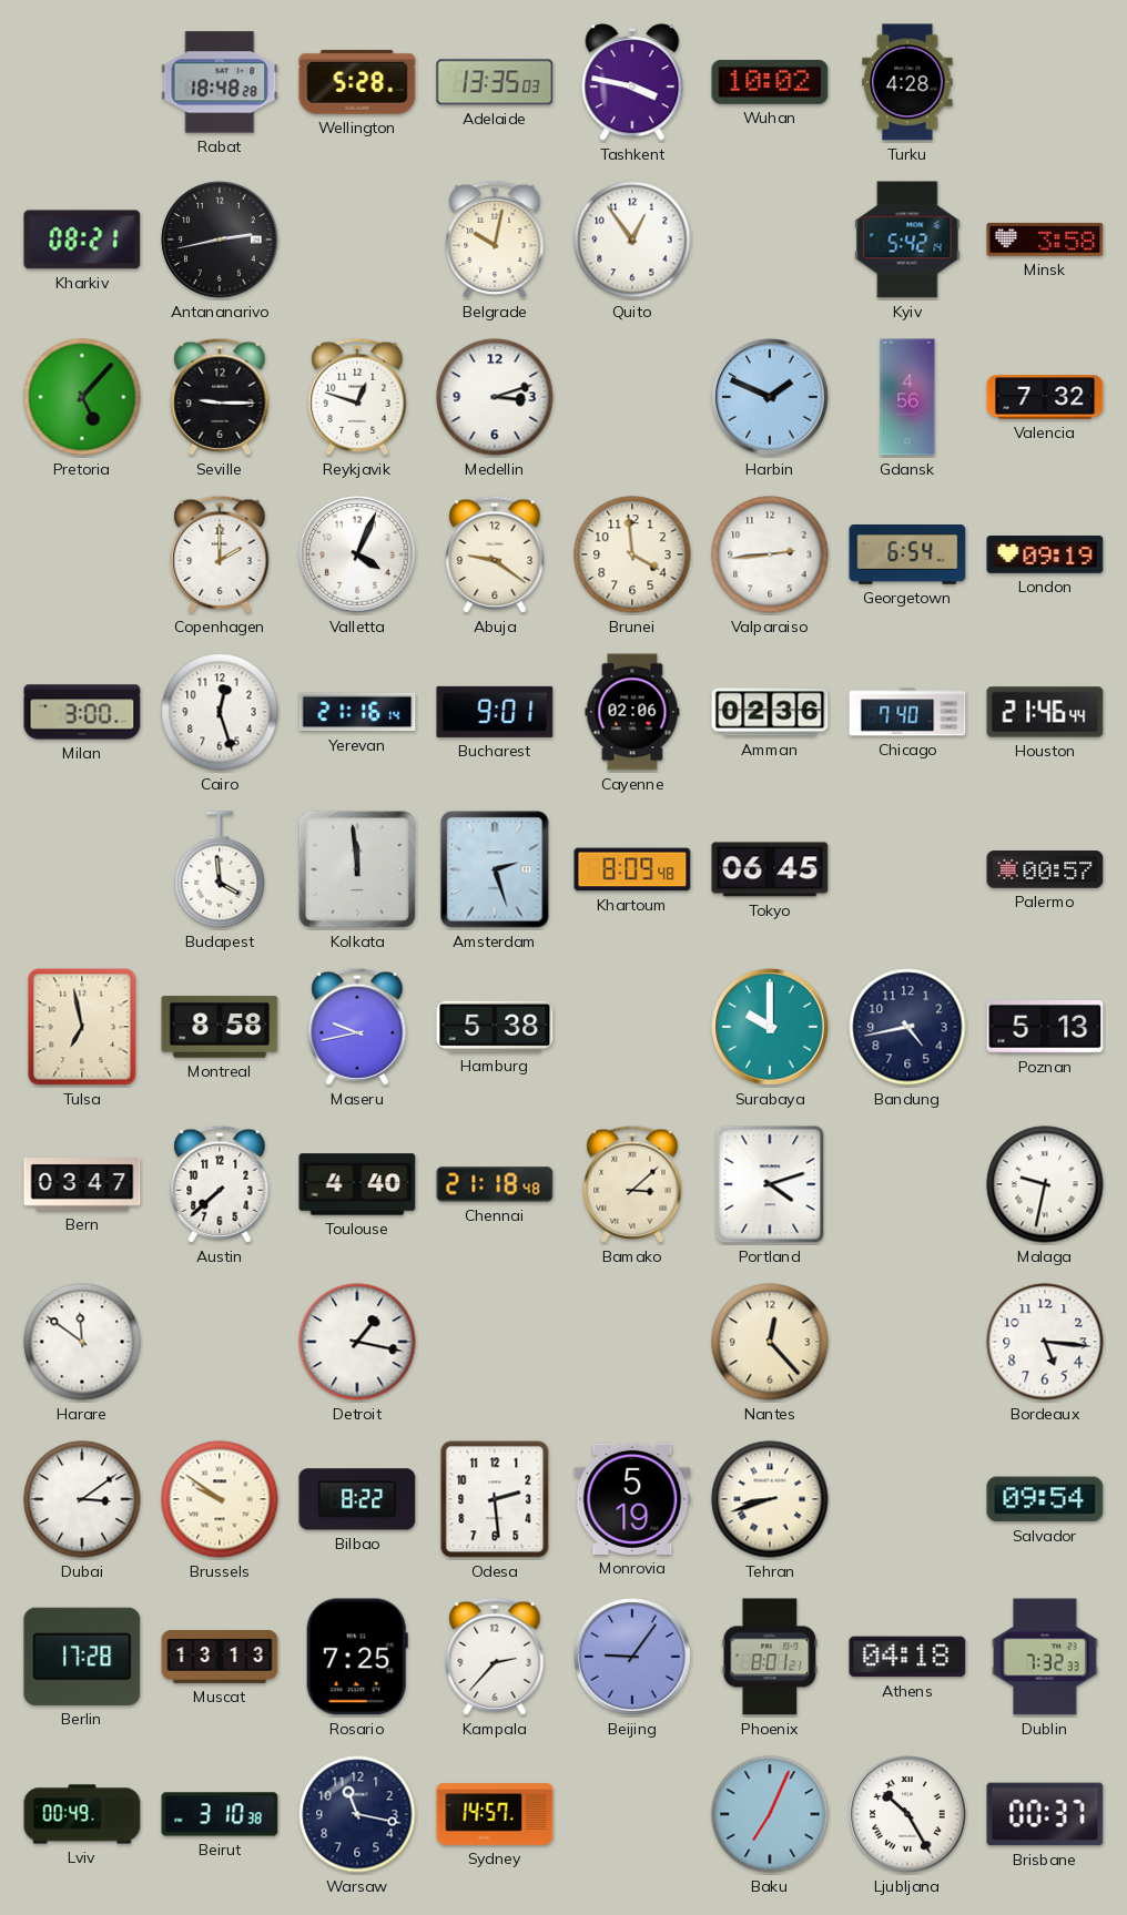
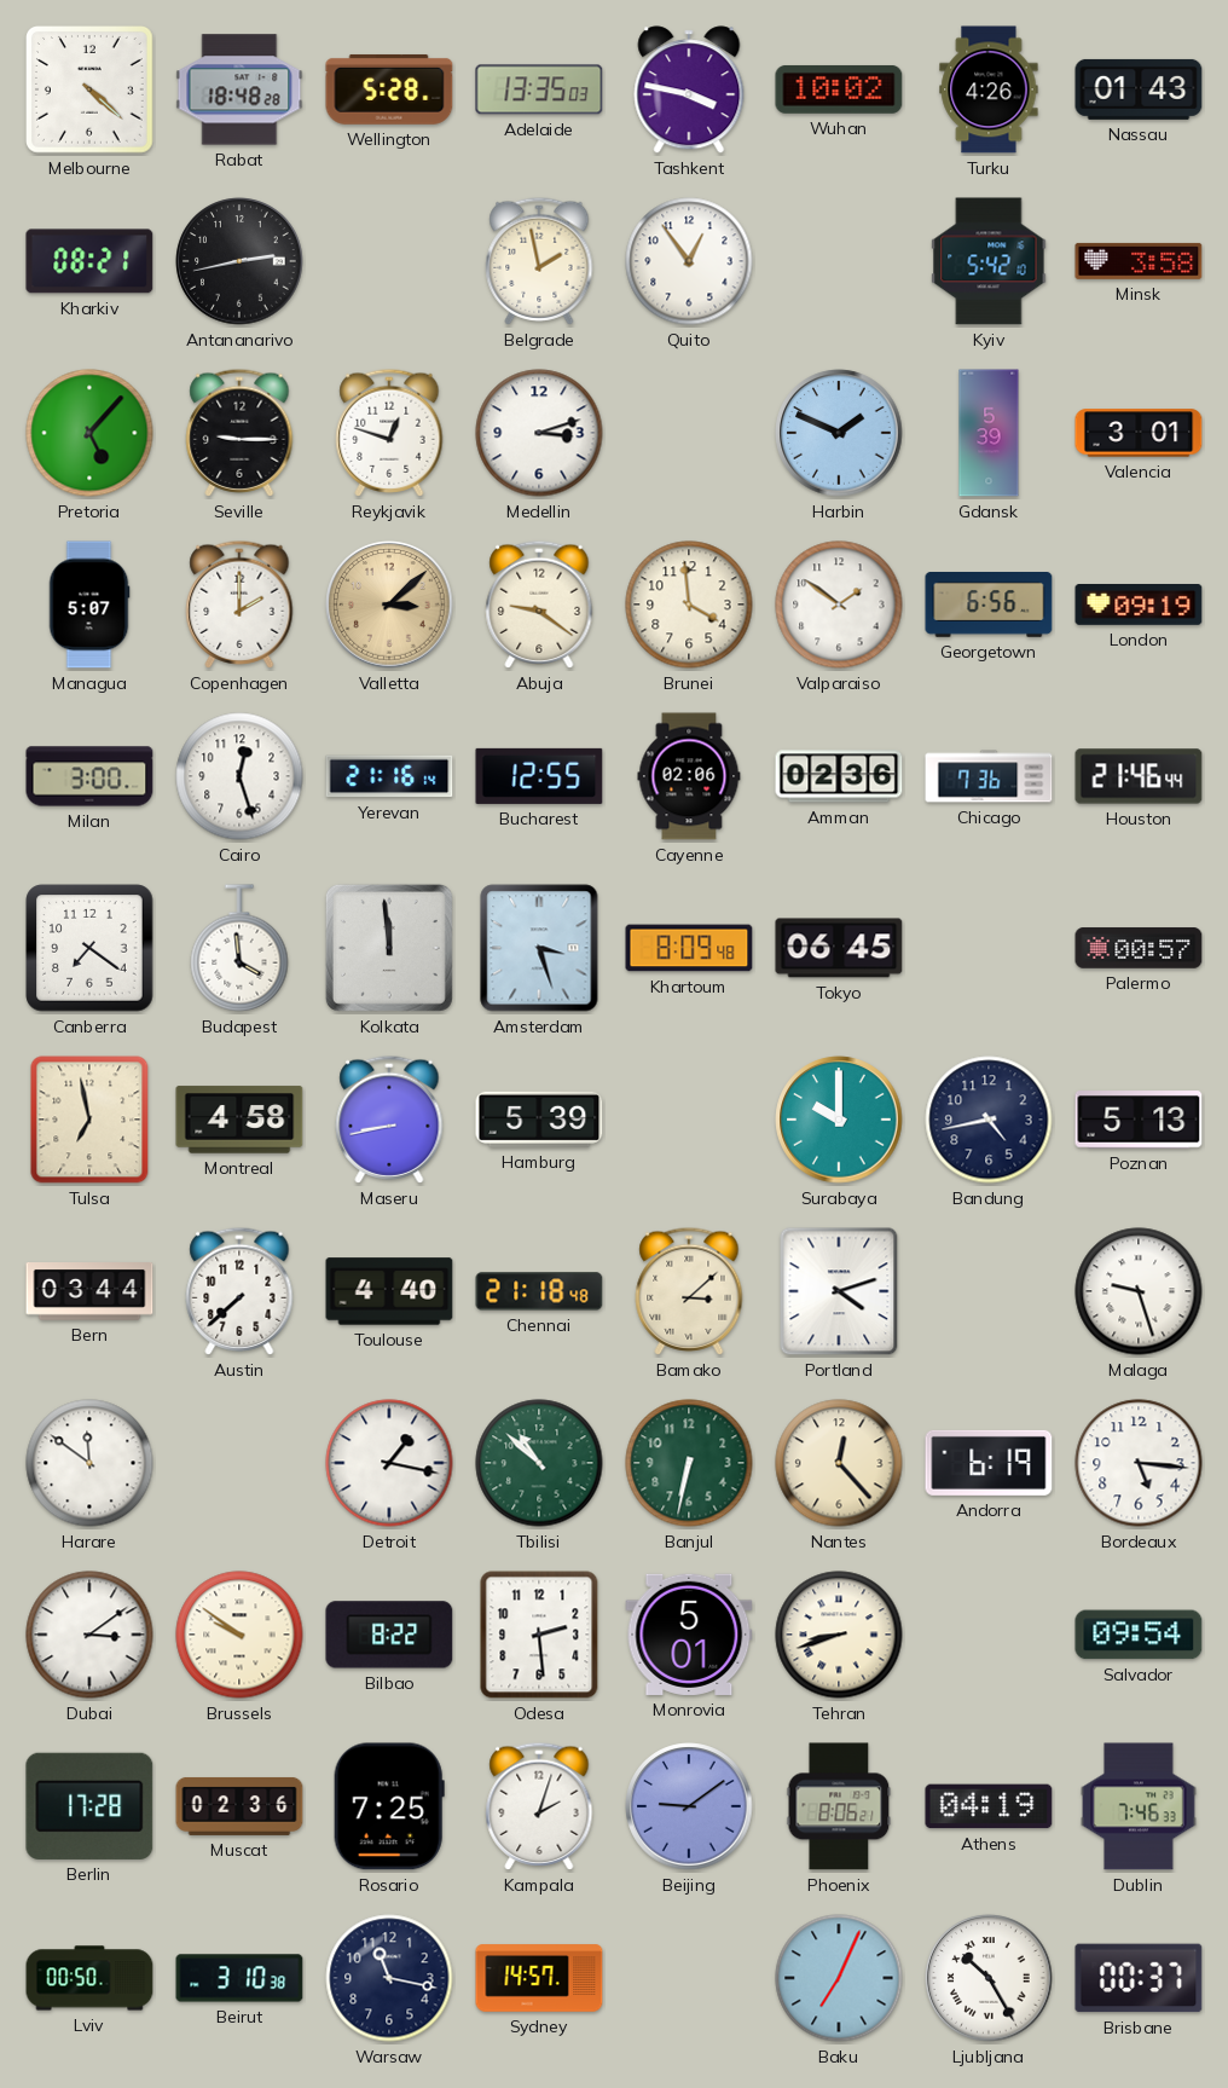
Melbourne: none -> 4:22 (91, 91)
Turku: 4:28 -> 4:26 (989, 89)
Nassau: none -> 01:43 (1139, 89)
Belgrade: 10:02 -> 1:58 (539, 261)
Kyiv: 5:42:14 -> 5:42:10 (989, 261)
Gdansk: 4:56 -> 5:39 (989, 433)
Valencia: 7:32 -> 3:01 (1139, 433)
Managua: none -> 5:07 (89, 605)
Valletta: 4:04 -> 3:08 (389, 605)
Valletta dial: white -> champagne (389, 605)
Valparaiso: 2:44 -> 1:51 (839, 605)
Georgetown: 6:54 -> 6:56 (989, 605)
Bucharest: 9:01 -> 12:55 (539, 776)
Chicago: 7:40 -> 7:36 (989, 776)
Canberra: none -> 7:21 (89, 948)
Amsterdam: 2:27 -> 3:27 (539, 948)
Montreal: 8:58 -> 4:58 (239, 1120)
Maseru: 9:43 -> 8:43 (389, 1120)
Hamburg: 5:38 -> 5:39 (539, 1120)
Bern: 03:47 -> 03:44 (89, 1292)
Malaga: 9:32 -> 9:27 (1139, 1291)
Tbilisi: none -> 10:52 (539, 1463)
Banjul: none -> 6:32 (689, 1463)
Andorra: none -> 6:19 (989, 1463)
Monrovia: 5:19 -> 5:01 (689, 1635)
Muscat: 13:13 -> 02:36 (239, 1806)
Kampala: 2:37 -> 2:03 (539, 1806)
Beijing: 9:06 -> 9:09 (689, 1806)
Phoenix: 8:01 -> 8:06 (839, 1806)
Athens: 04:18 -> 04:19 (989, 1806)
Dublin: 7:32 -> 7:46 (1139, 1806)
Lviv: 00:49 -> 00:50 (89, 1978)
